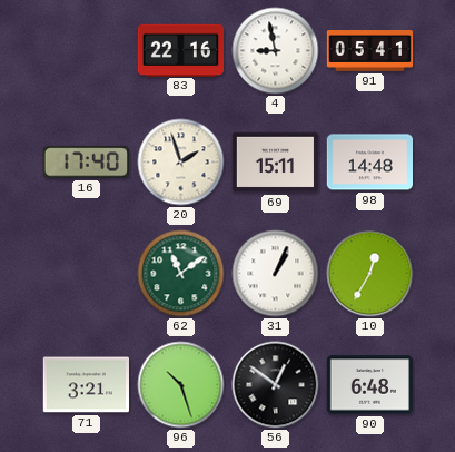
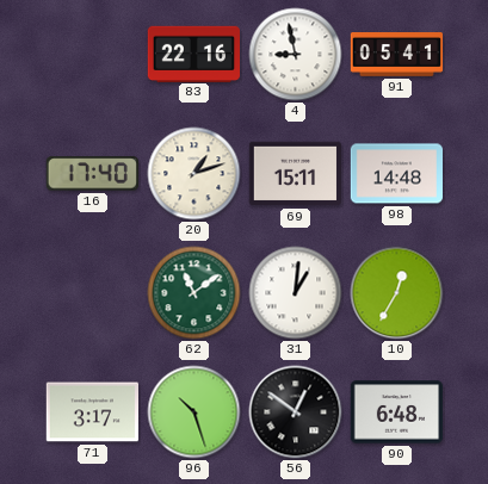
20: 1:57 -> 1:12 (194, 174)
31: 1:04 -> 1:01 (296, 293)
71: 3:21 -> 3:17 (92, 412)
